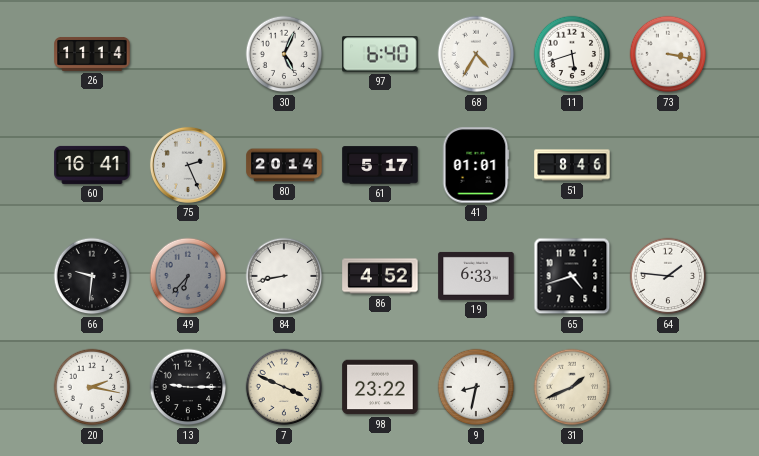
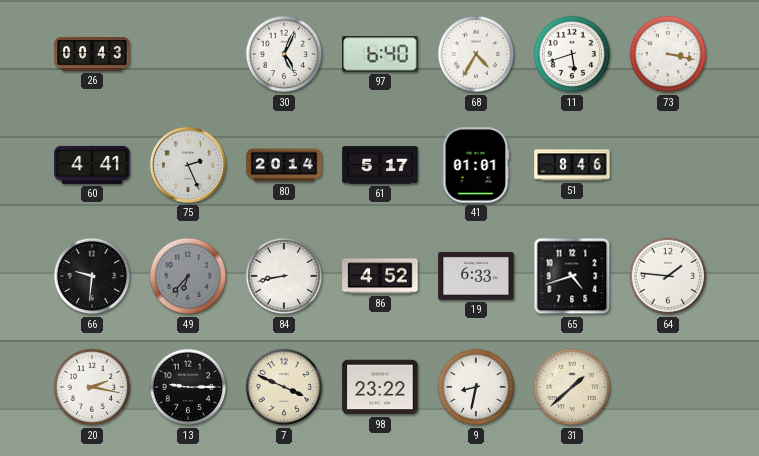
26: 11:14 -> 00:43 (92, 54)
60: 16:41 -> 4:41 (92, 165)
31: 1:41 -> 1:38 (572, 387)
